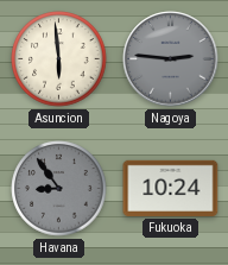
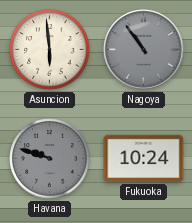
Nagoya: 2:46 -> 10:54 (144, 50)
Havana: 8:54 -> 9:48 (50, 159)
